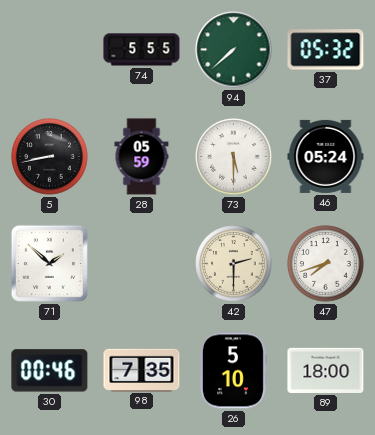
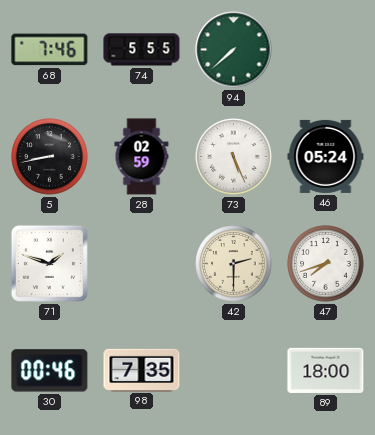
68: none -> 7:46 (50, 50)
37: 05:32 -> none (326, 50)
28: 05:59 -> 02:59 (142, 157)
73: 5:30 -> 5:26 (234, 157)
71: 1:52 -> 1:48 (49, 263)
26: 5:10 -> none (233, 371)
